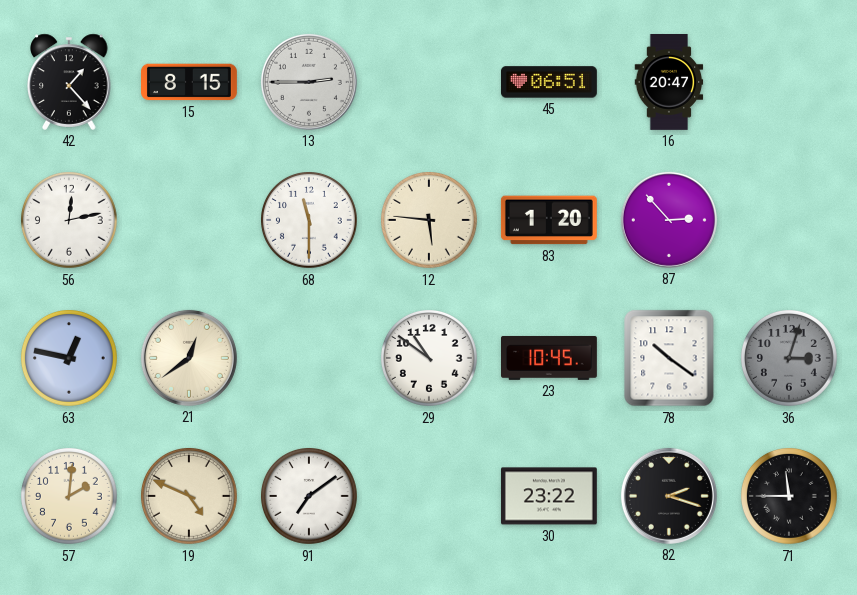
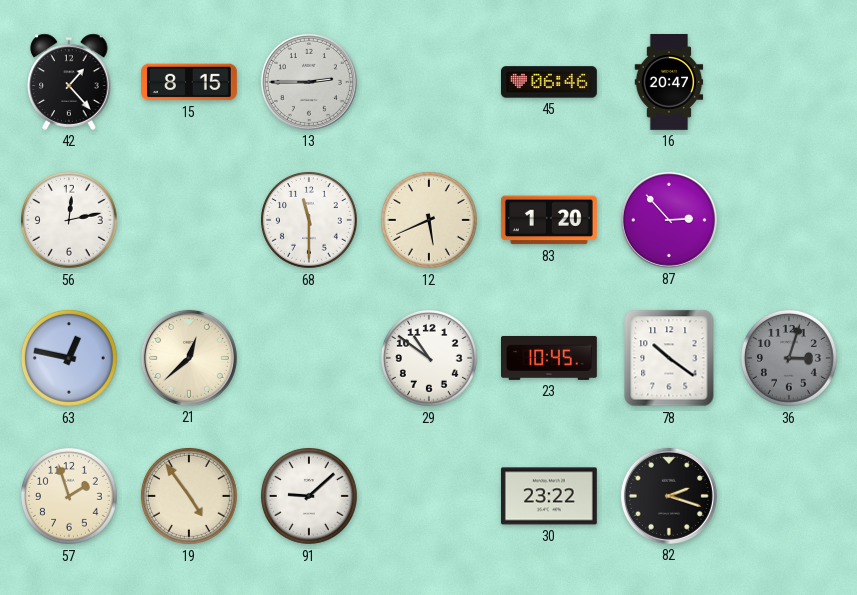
45: 06:51 -> 06:46 (549, 82)
12: 5:46 -> 5:41 (430, 221)
21: 12:39 -> 12:38 (189, 358)
57: 2:01 -> 1:57 (70, 497)
19: 4:49 -> 4:54 (190, 497)
91: 7:09 -> 9:08 (310, 497)
71: 11:45 -> none (790, 497)
